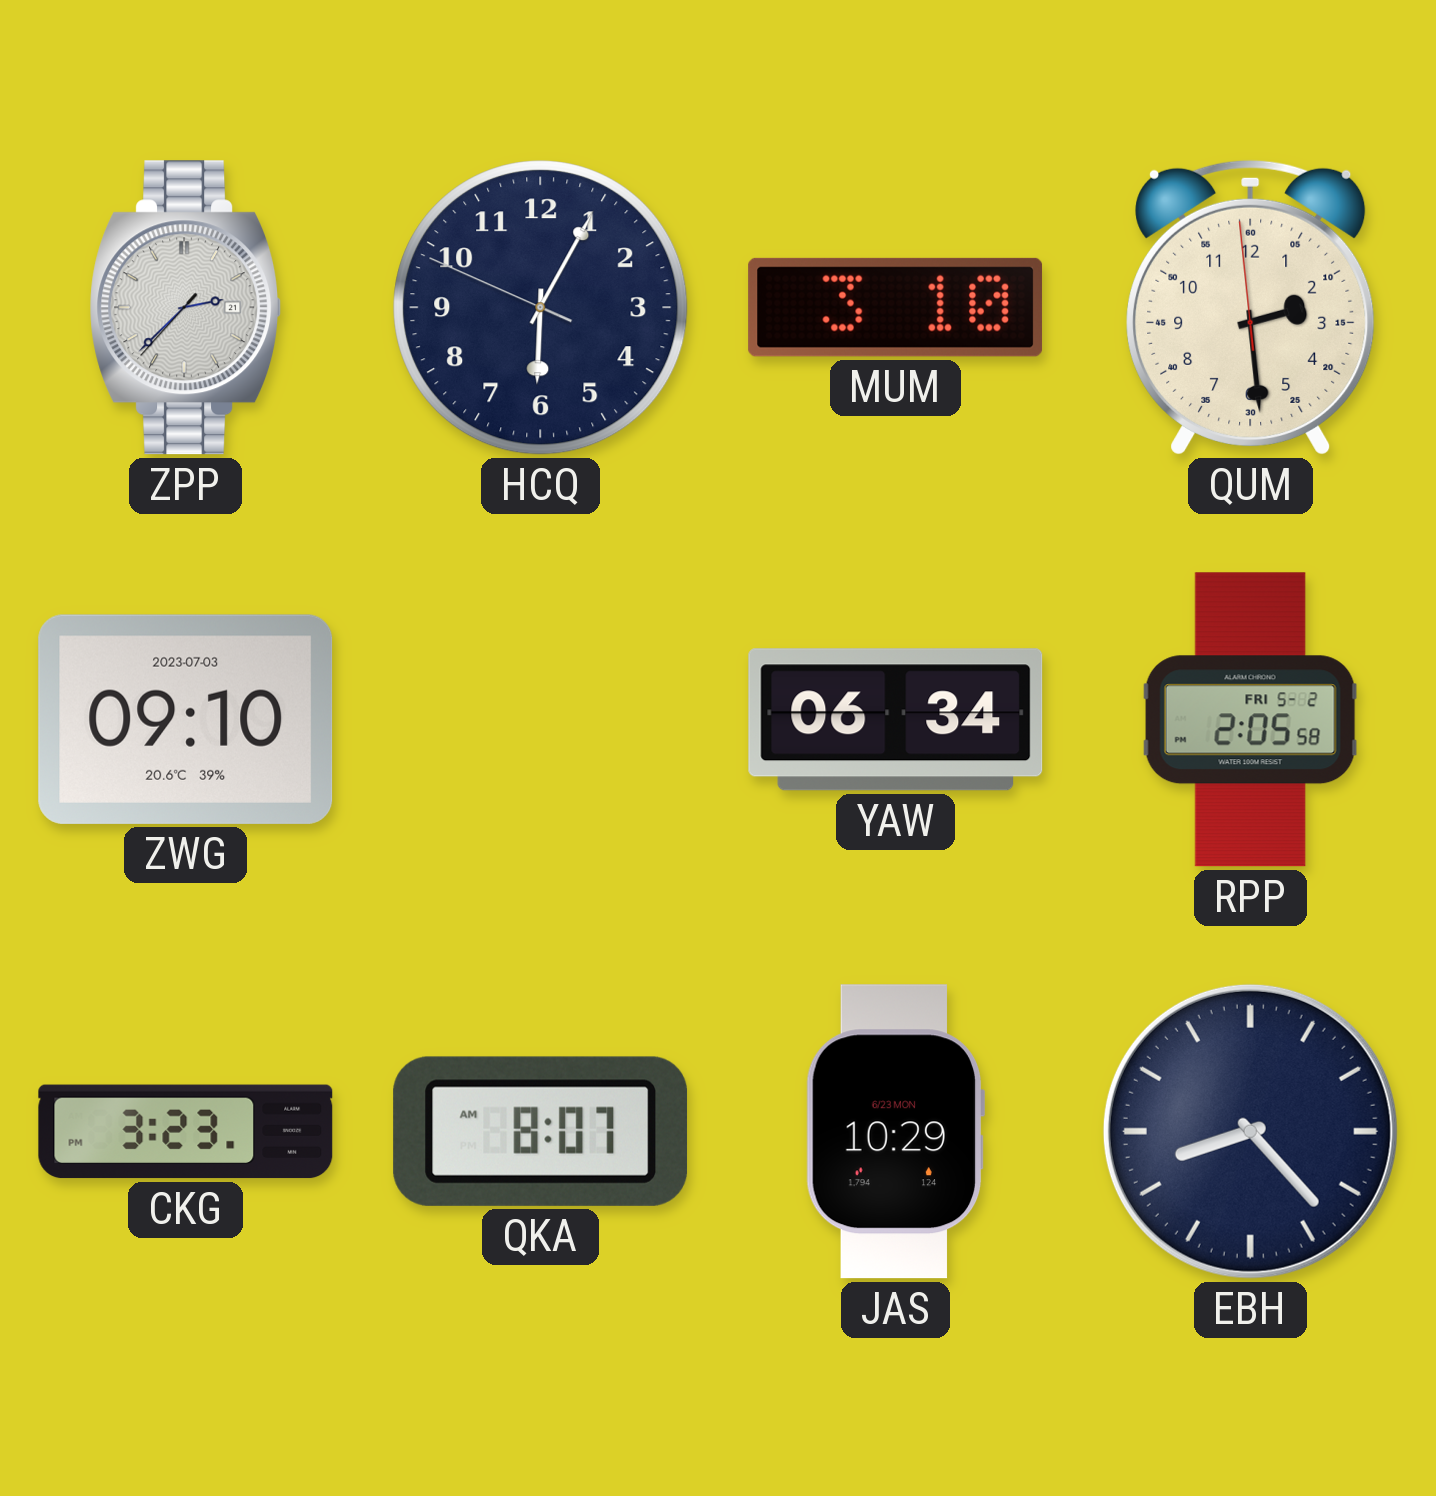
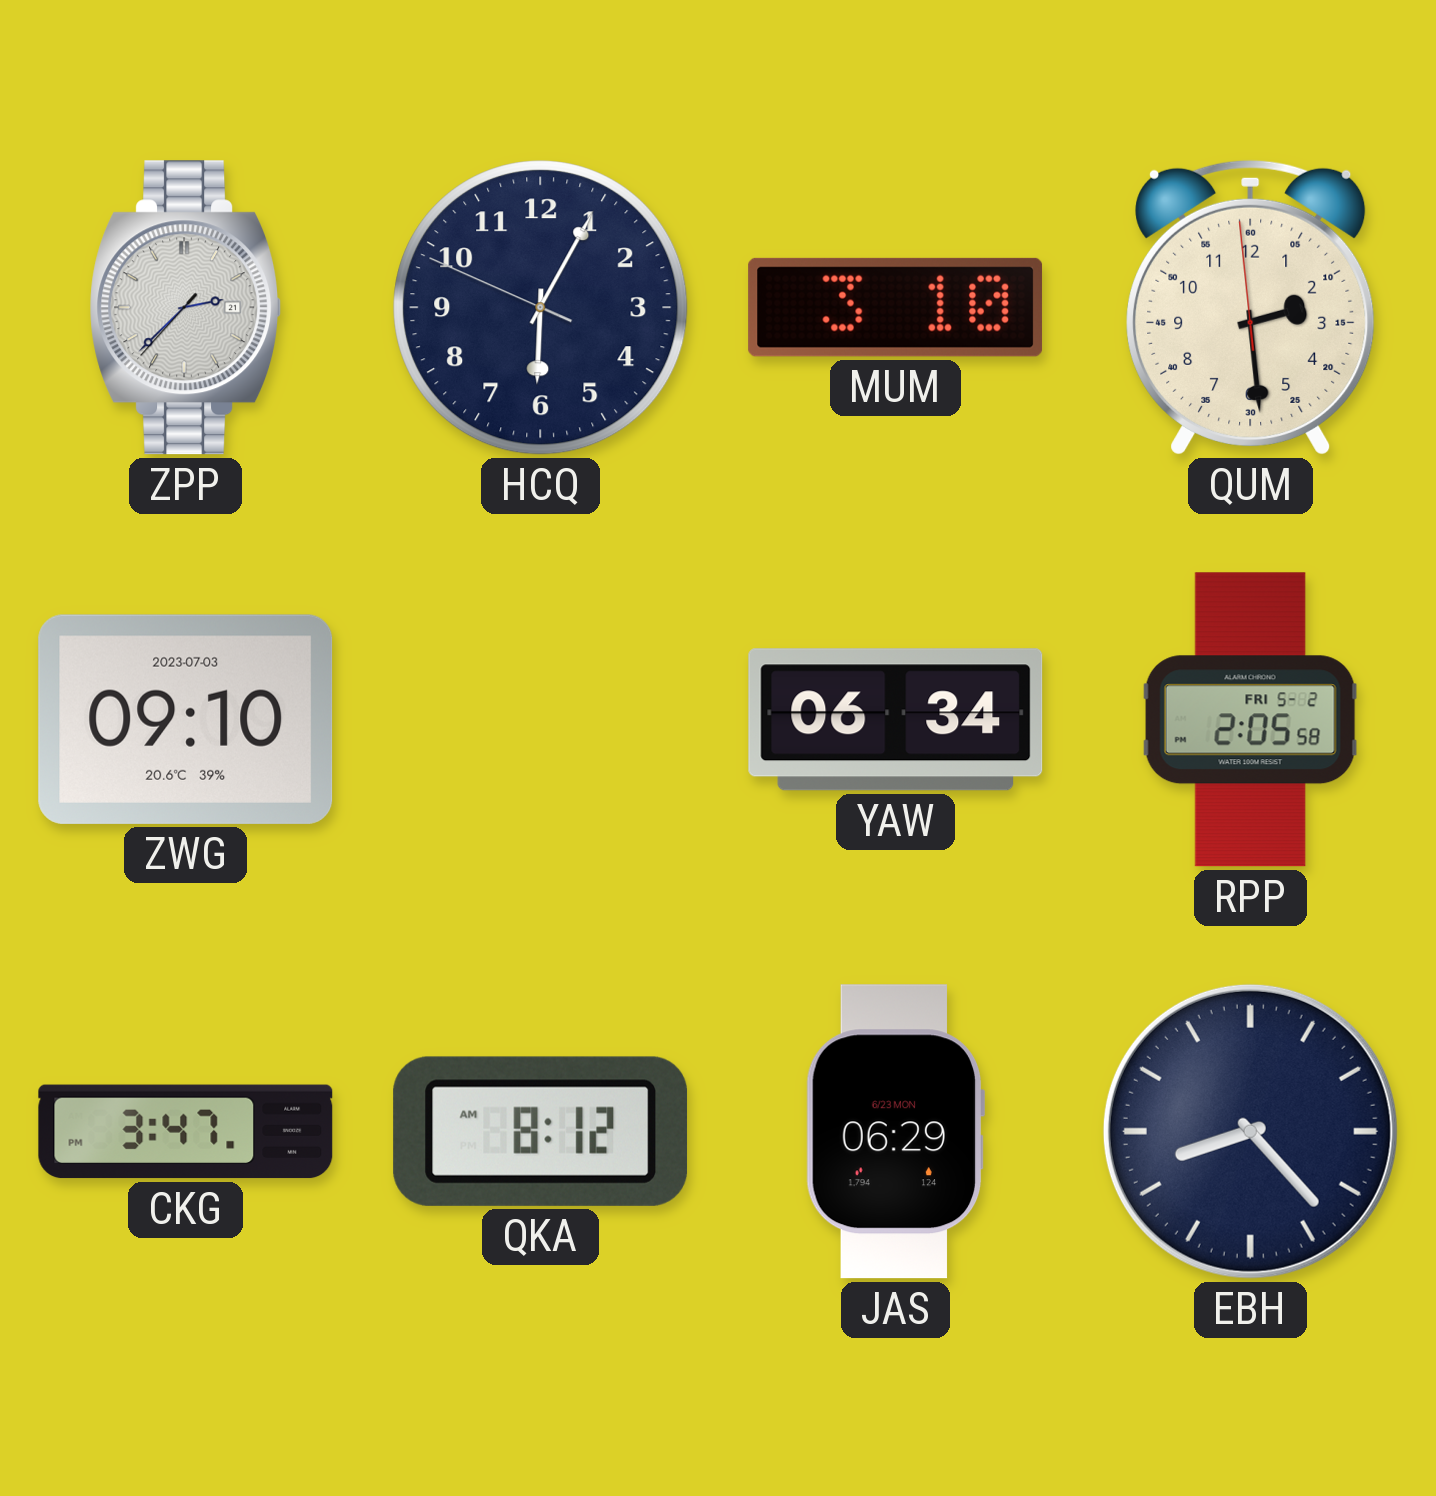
CKG: 3:23 -> 3:47 (186, 1132)
QKA: 8:07 -> 8:12 (541, 1131)
JAS: 10:29 -> 06:29 (895, 1132)
